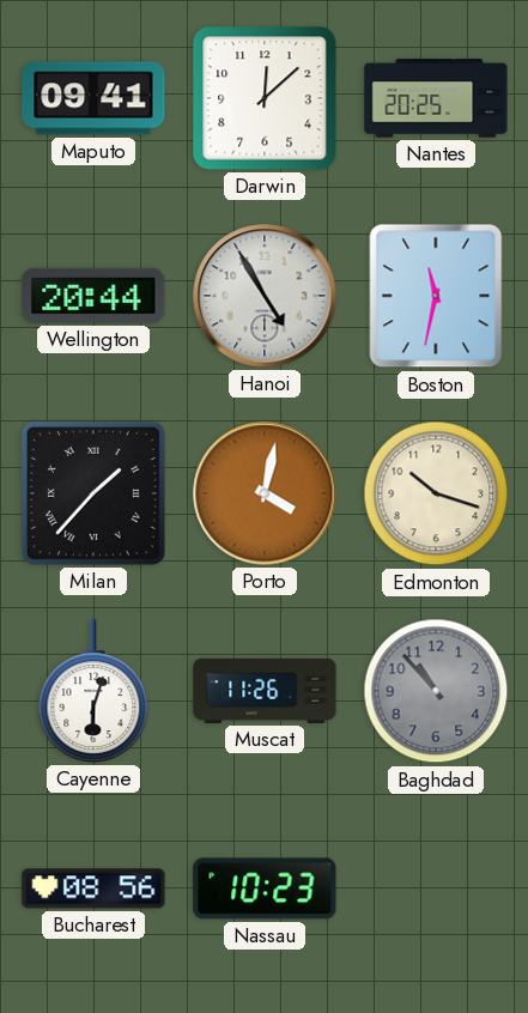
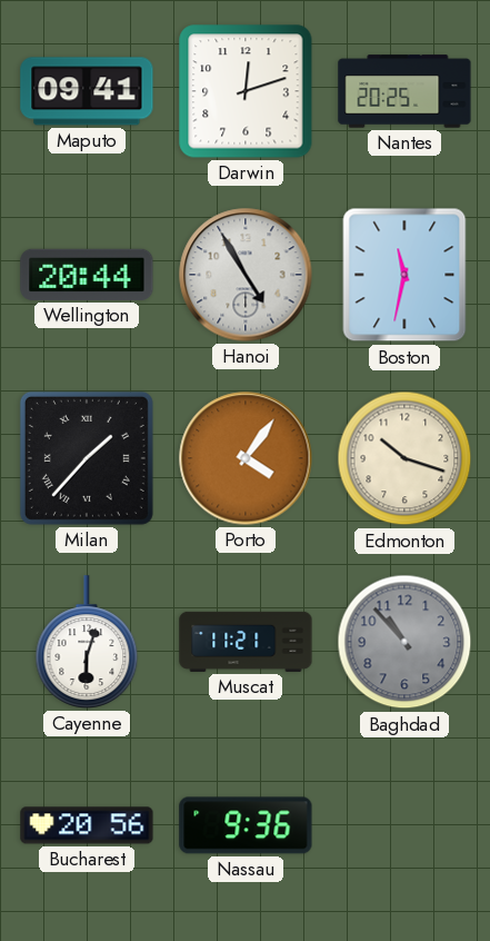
Darwin: 12:08 -> 12:12 (246, 91)
Porto: 4:02 -> 4:06 (246, 458)
Muscat: 11:26 -> 11:21 (246, 642)
Bucharest: 08:56 -> 20:56 (87, 825)
Nassau: 10:23 -> 9:36 (246, 825)
